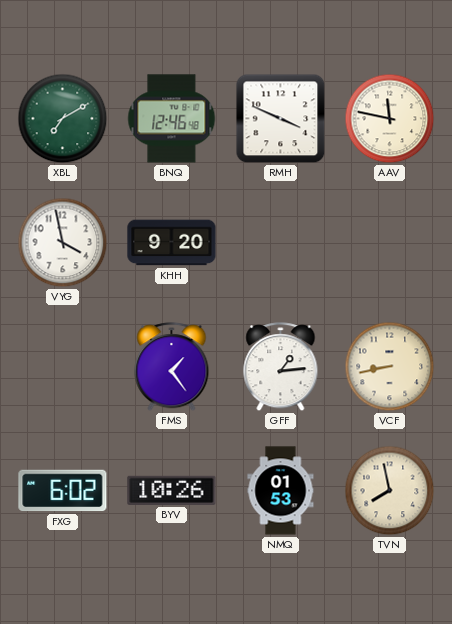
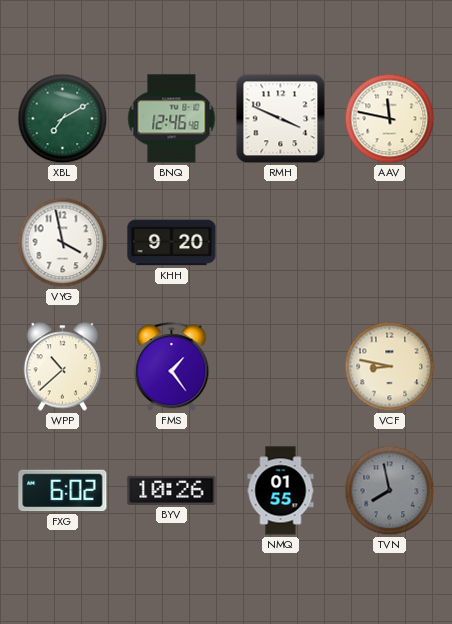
WPP: none -> 10:38 (63, 367)
GFF: 1:14 -> none (281, 367)
VCF: 8:43 -> 8:47 (390, 367)
NMQ: 01:53 -> 01:55 (281, 491)
TVN dial: cream -> grey (390, 491)
